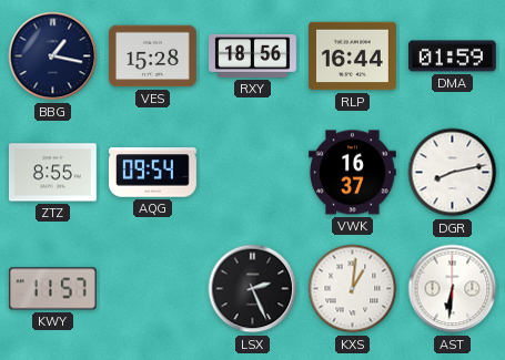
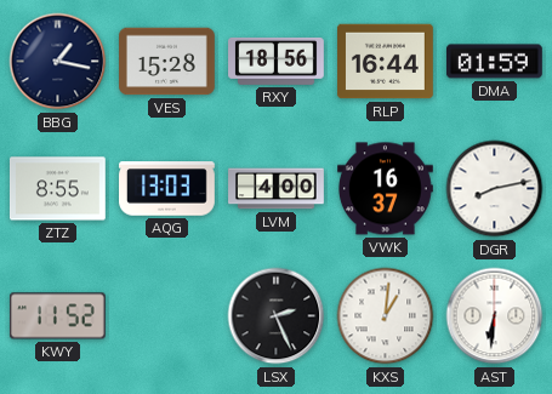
AQG: 09:54 -> 13:03 (167, 189)
LVM: none -> 4:00 (277, 189)
KWY: 11:57 -> 11:52 (57, 316)
